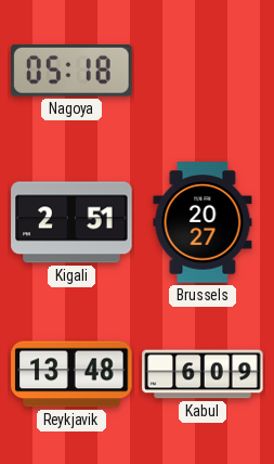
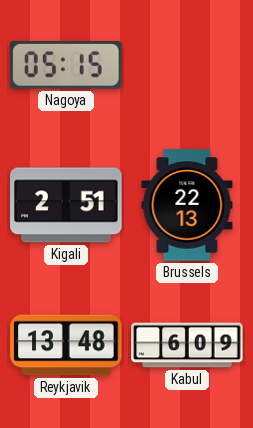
Nagoya: 05:18 -> 05:15 (66, 65)
Brussels: 20:27 -> 22:13 (187, 205)
